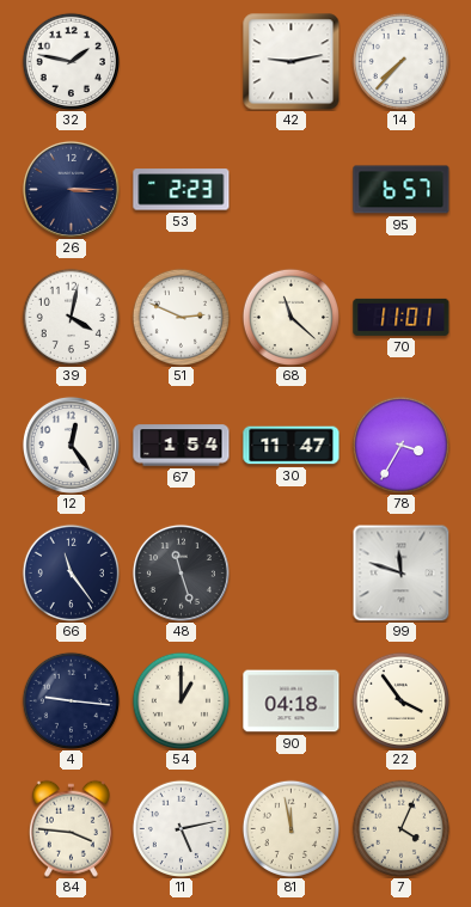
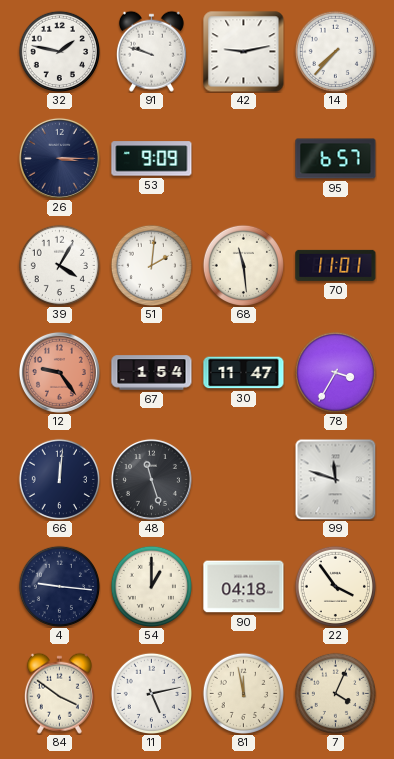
91: none -> 9:48 (151, 51)
53: 2:23 -> 9:09 (152, 159)
39: 4:02 -> 4:05 (59, 265)
51: 2:49 -> 2:01 (151, 265)
68: 11:22 -> 11:29 (243, 265)
12: 12:24 -> 9:24 (59, 372)
12 dial: white -> salmon (59, 372)
66: 11:24 -> 12:01 (59, 479)
84: 3:46 -> 3:51 (59, 693)
